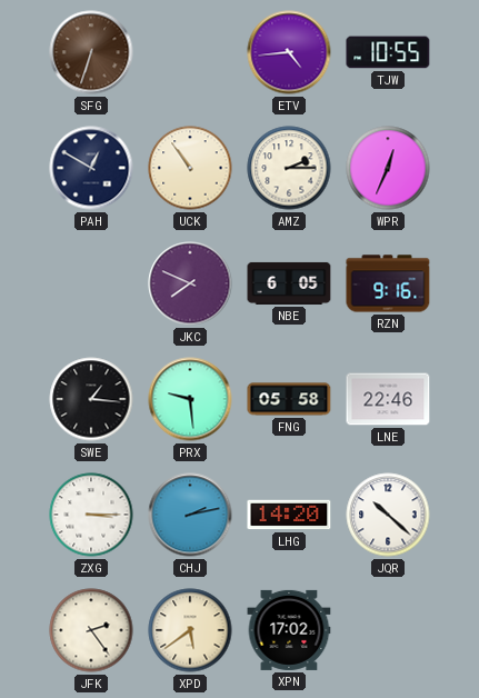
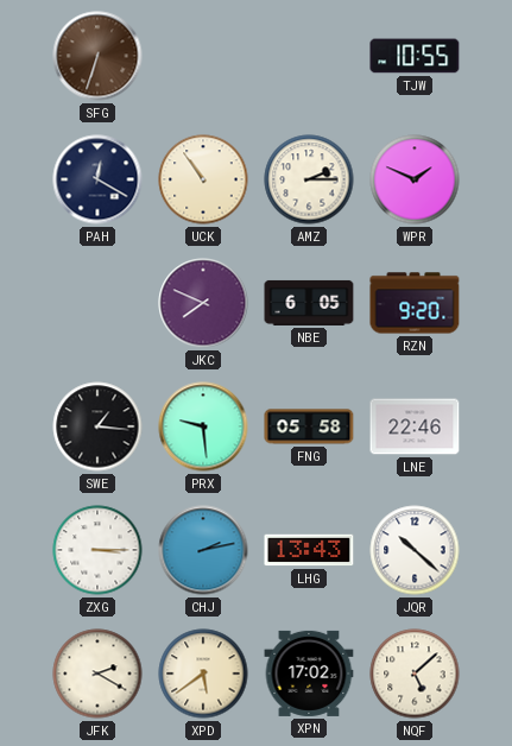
ETV: 4:44 -> none (289, 52)
PAH: 12:50 -> 12:20 (97, 179)
WPR: 12:34 -> 1:49 (415, 179)
RZN: 9:16 -> 9:20 (415, 303)
LHG: 14:20 -> 13:43 (309, 550)
JFK: 2:24 -> 2:20 (97, 674)
NQF: none -> 5:08 (415, 674)
